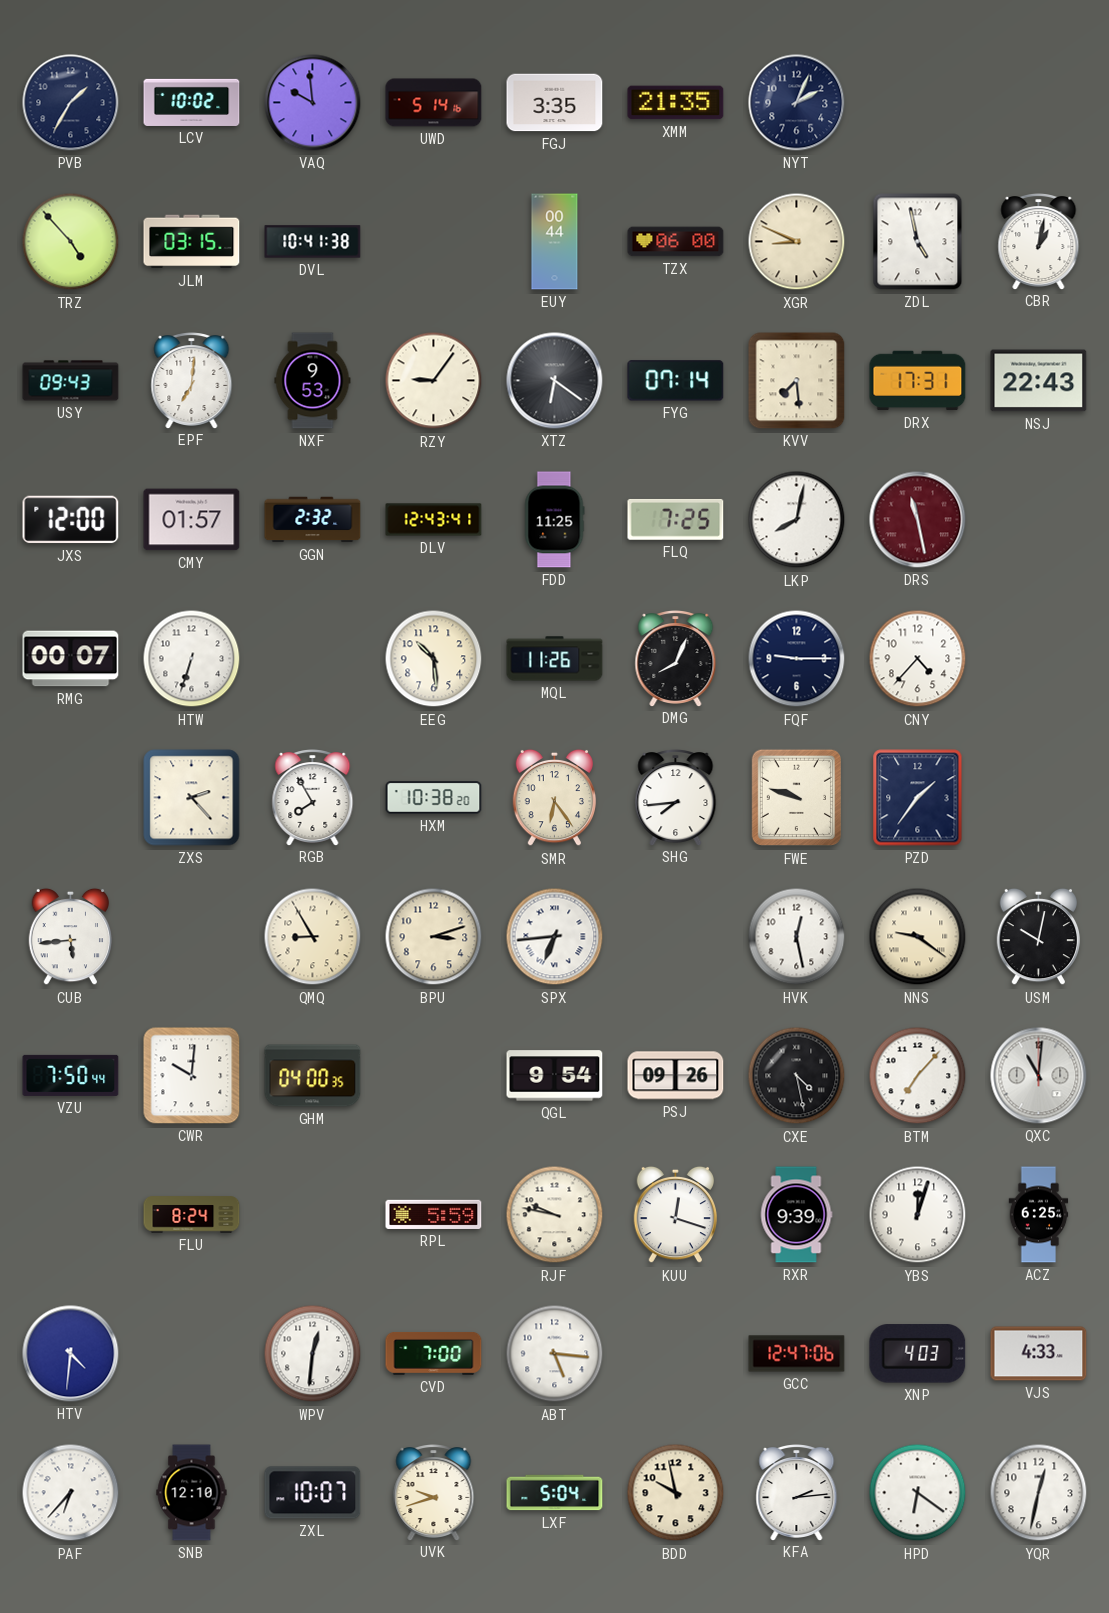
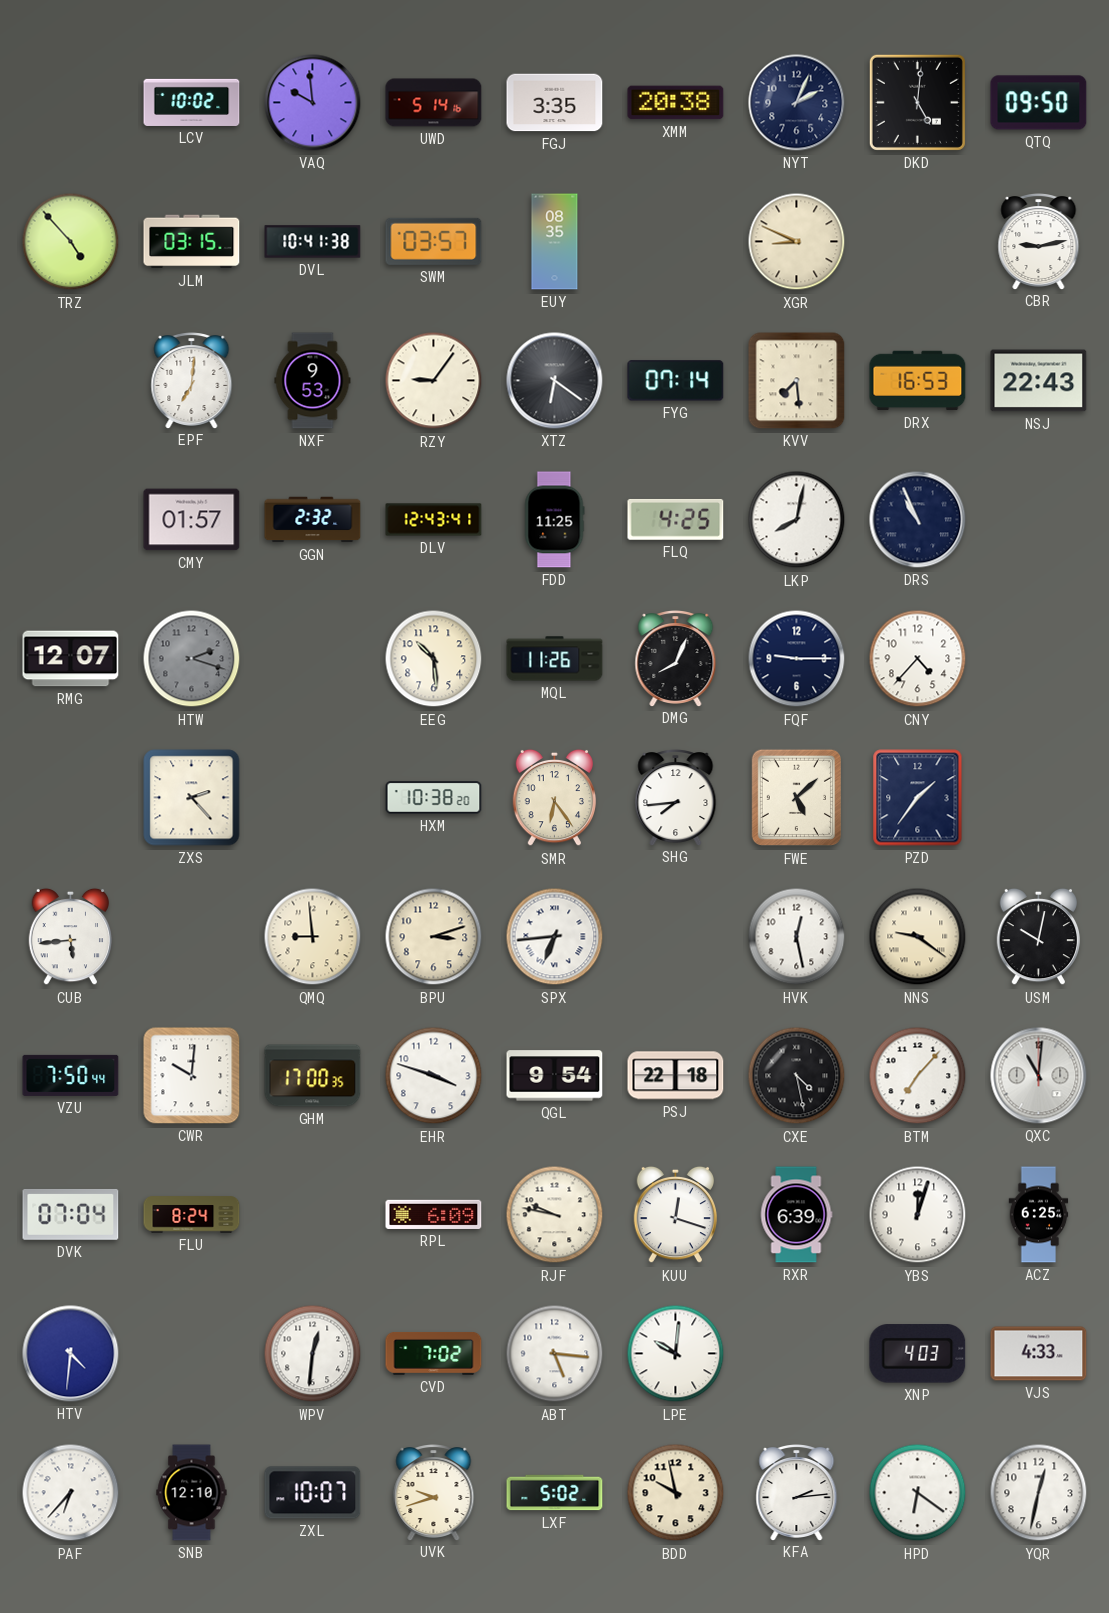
PVB: 1:35 -> none (71, 103)
XMM: 21:35 -> 20:38 (676, 103)
DKD: none -> 5:01 (917, 102)
QTQ: none -> 09:50 (1039, 103)
SWM: none -> 03:57 (434, 241)
EUY: 00:44 -> 08:35 (555, 242)
TZX: 06:00 -> none (676, 242)
ZDL: 4:58 -> none (918, 242)
CBR: 1:02 -> 9:13 (1039, 242)
USY: 09:43 -> none (71, 381)
DRX: 17:31 -> 16:53 (918, 381)
JXS: 12:00 -> none (71, 520)
FLQ: 7:25 -> 4:25 (676, 519)
DRS: 11:28 -> 10:56 (918, 520)
DRS dial: burgundy -> navy (918, 520)
RMG: 00:07 -> 12:07 (71, 659)
HTW: 6:33 -> 2:18 (192, 659)
HTW dial: white -> grey (192, 659)
RGB: 7:55 -> none (313, 798)
FWE: 9:48 -> 5:08 (796, 798)
QMQ: 8:55 -> 8:59 (313, 937)
GHM: 04:00 -> 17:00 (313, 1076)
EHR: none -> 3:48 (434, 1076)
PSJ: 09:26 -> 22:18 (676, 1076)
DVK: none -> 07:04 (71, 1214)
RPL: 5:59 -> 6:09 (434, 1214)
RXR: 9:39 -> 6:39 (796, 1215)
CVD: 7:00 -> 7:02 (434, 1353)
LPE: none -> 10:01 (676, 1354)
GCC: 12:47 -> none (797, 1354)
LXF: 5:04 -> 5:02 (555, 1493)
